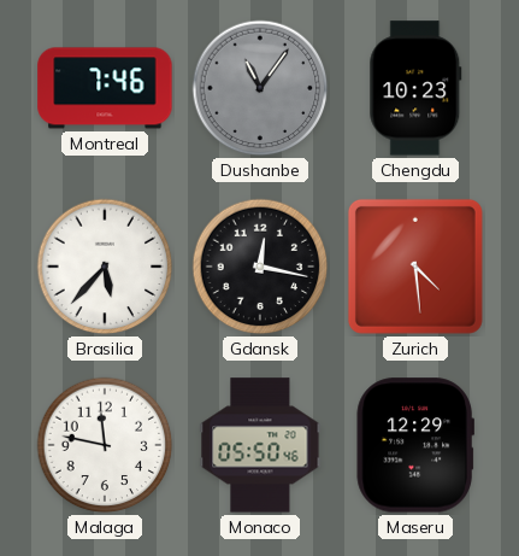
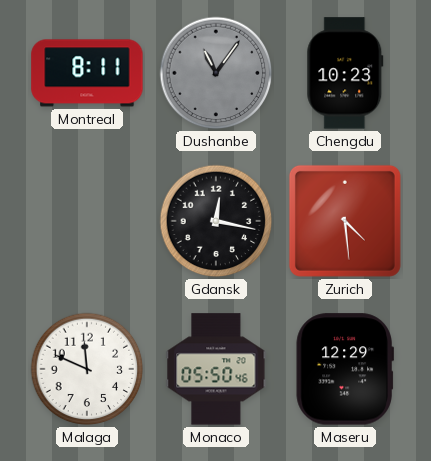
Montreal: 7:46 -> 8:11 (87, 73)
Brasilia: 5:37 -> none (105, 267)
Malaga: 11:47 -> 11:49 (87, 369)
